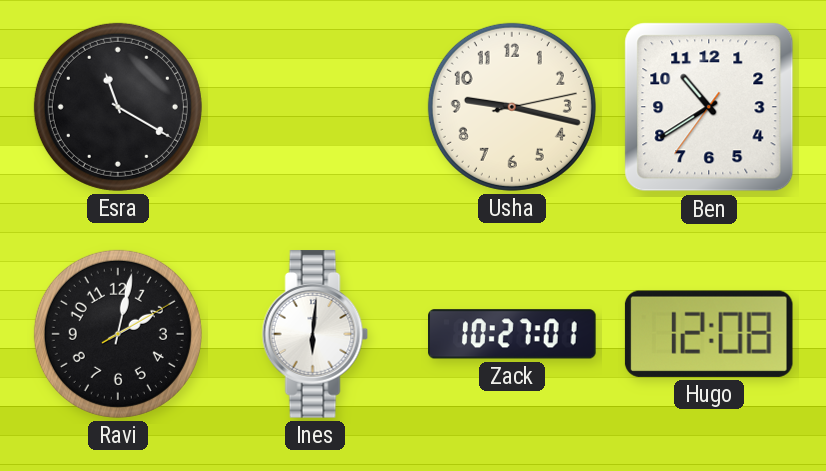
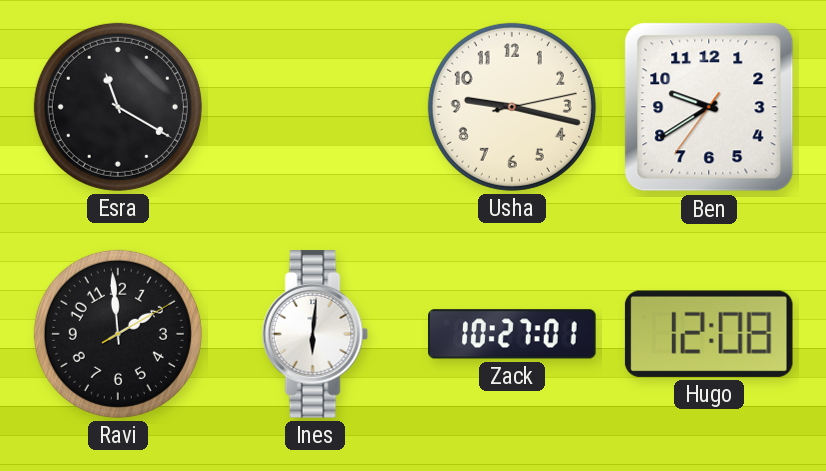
Ben: 10:39 -> 9:39 (709, 107)
Ravi: 2:02 -> 1:59 (118, 334)
